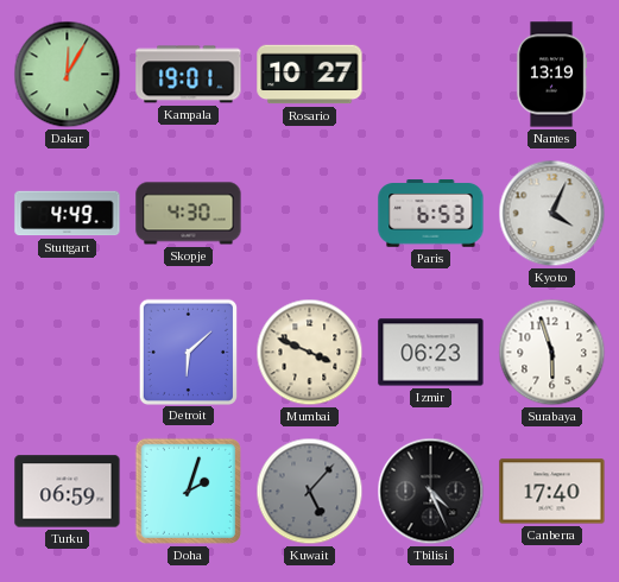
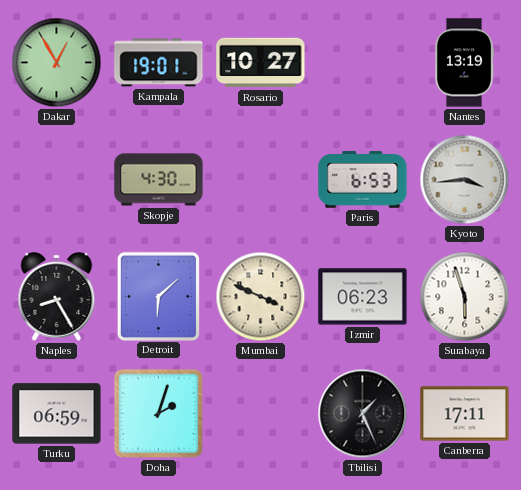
Dakar: 12:05 -> 12:55 (57, 63)
Stuttgart: 4:49 -> none (68, 214)
Kyoto: 4:04 -> 3:44 (465, 180)
Naples: none -> 8:25 (57, 297)
Kuwait: 5:07 -> none (310, 492)
Tbilisi: 4:26 -> 1:26 (363, 414)
Canberra: 17:40 -> 17:11 (465, 414)
